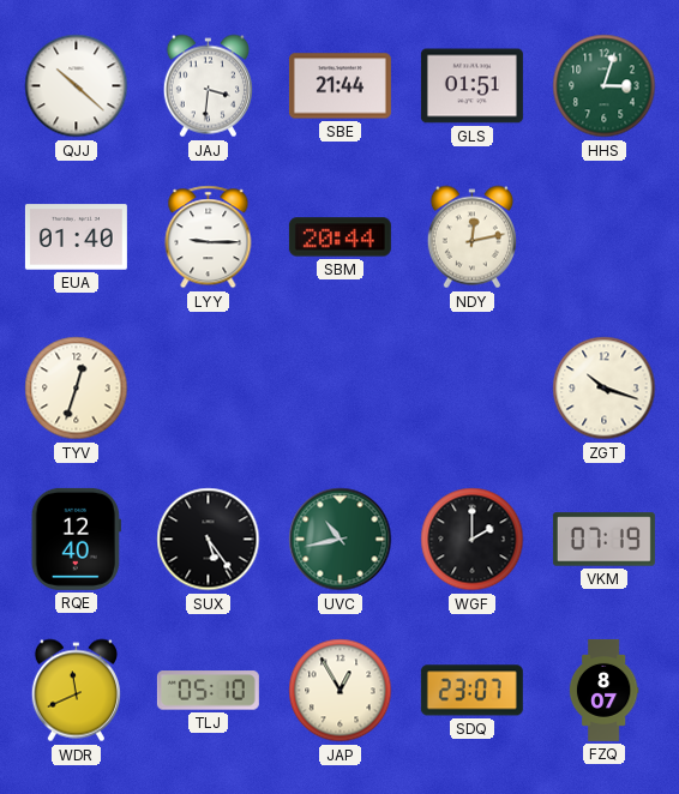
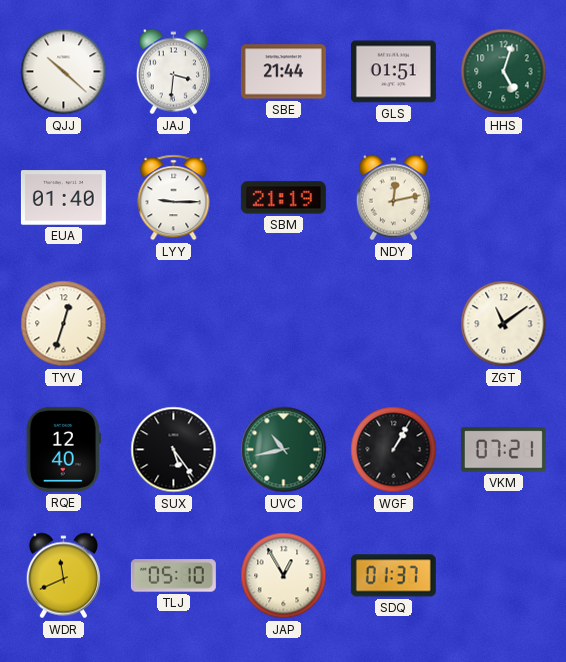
HHS: 3:03 -> 5:03 (504, 72)
SBM: 20:44 -> 21:19 (283, 198)
ZGT: 10:18 -> 11:09 (504, 324)
WGF: 2:00 -> 1:05 (394, 450)
VKM: 07:19 -> 07:21 (503, 450)
SDQ: 23:07 -> 01:37 (393, 576)
FZQ: 8:07 -> none (603, 690)
